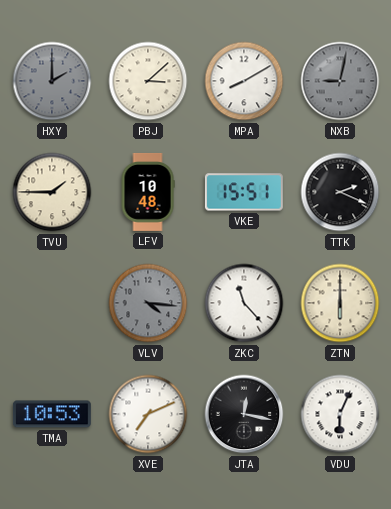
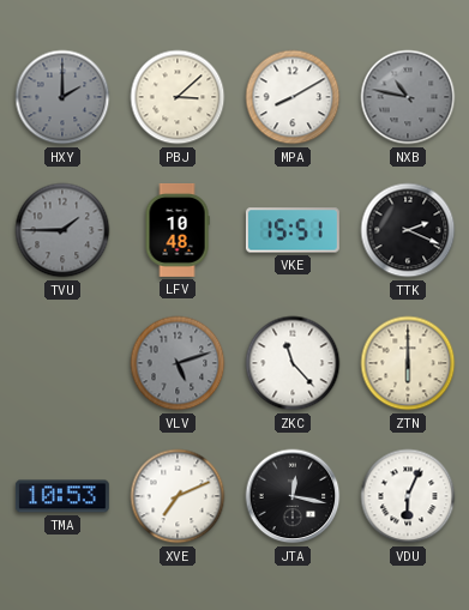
NXB: 9:02 -> 10:47 (408, 97)
TVU dial: cream -> grey (62, 230)
VLV: 4:16 -> 5:12 (178, 363)
